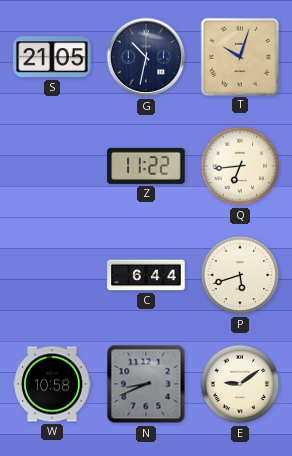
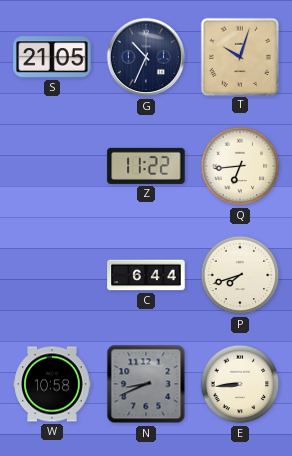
G: 10:32 -> 10:34 (146, 57)
P: 5:42 -> 7:42 (240, 275)
E: 9:09 -> 8:44 (240, 384)
